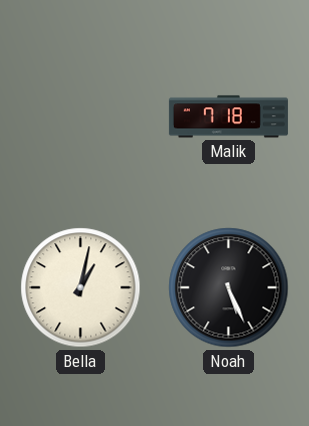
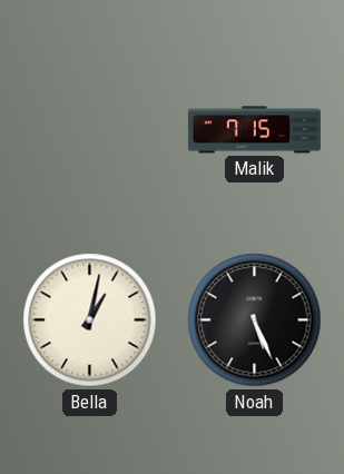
Malik: 7:18 -> 7:15 (254, 130)
